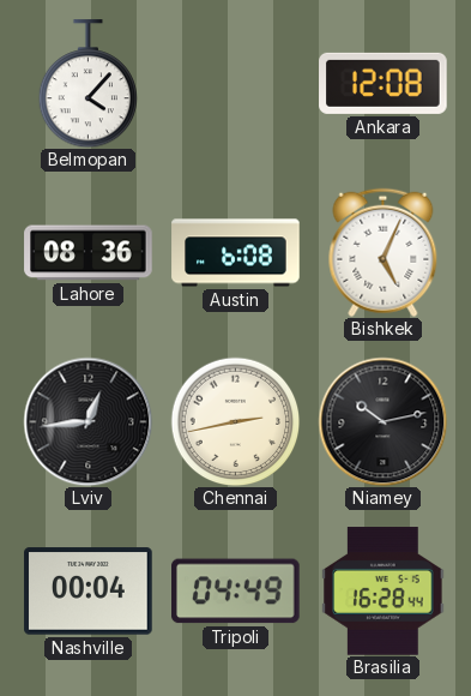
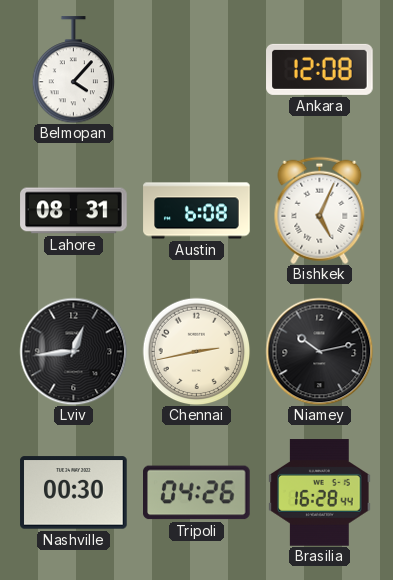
Lahore: 08:36 -> 08:31 (74, 211)
Nashville: 00:04 -> 00:30 (74, 493)
Tripoli: 04:49 -> 04:26 (197, 493)
